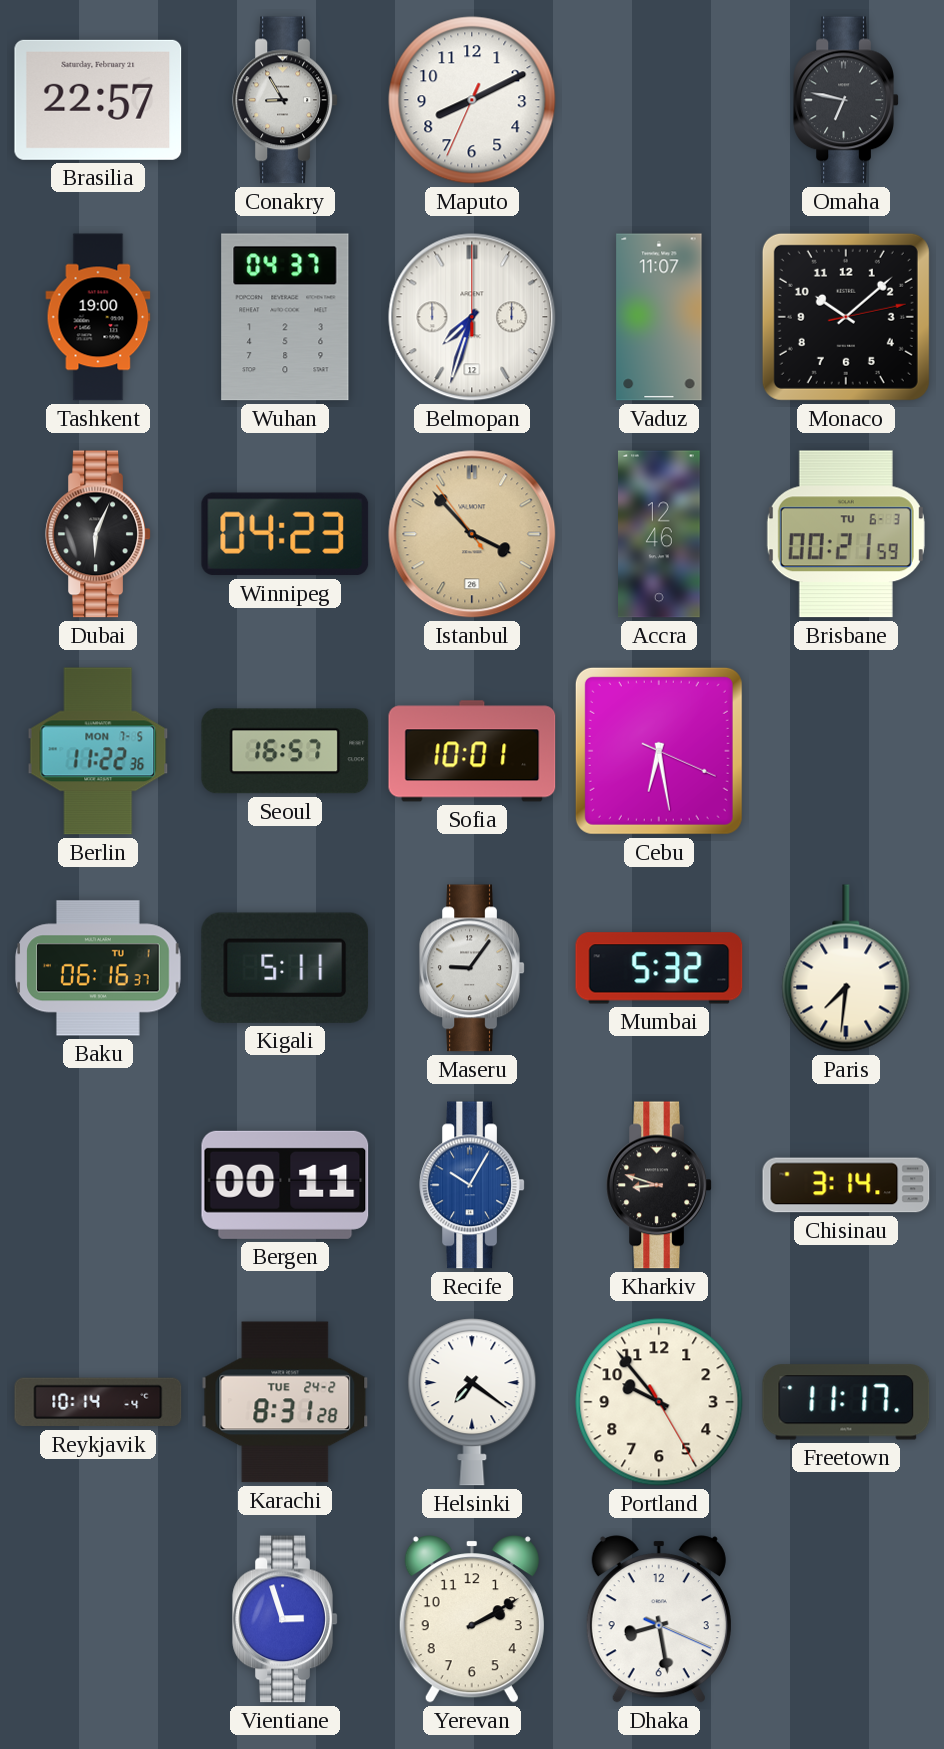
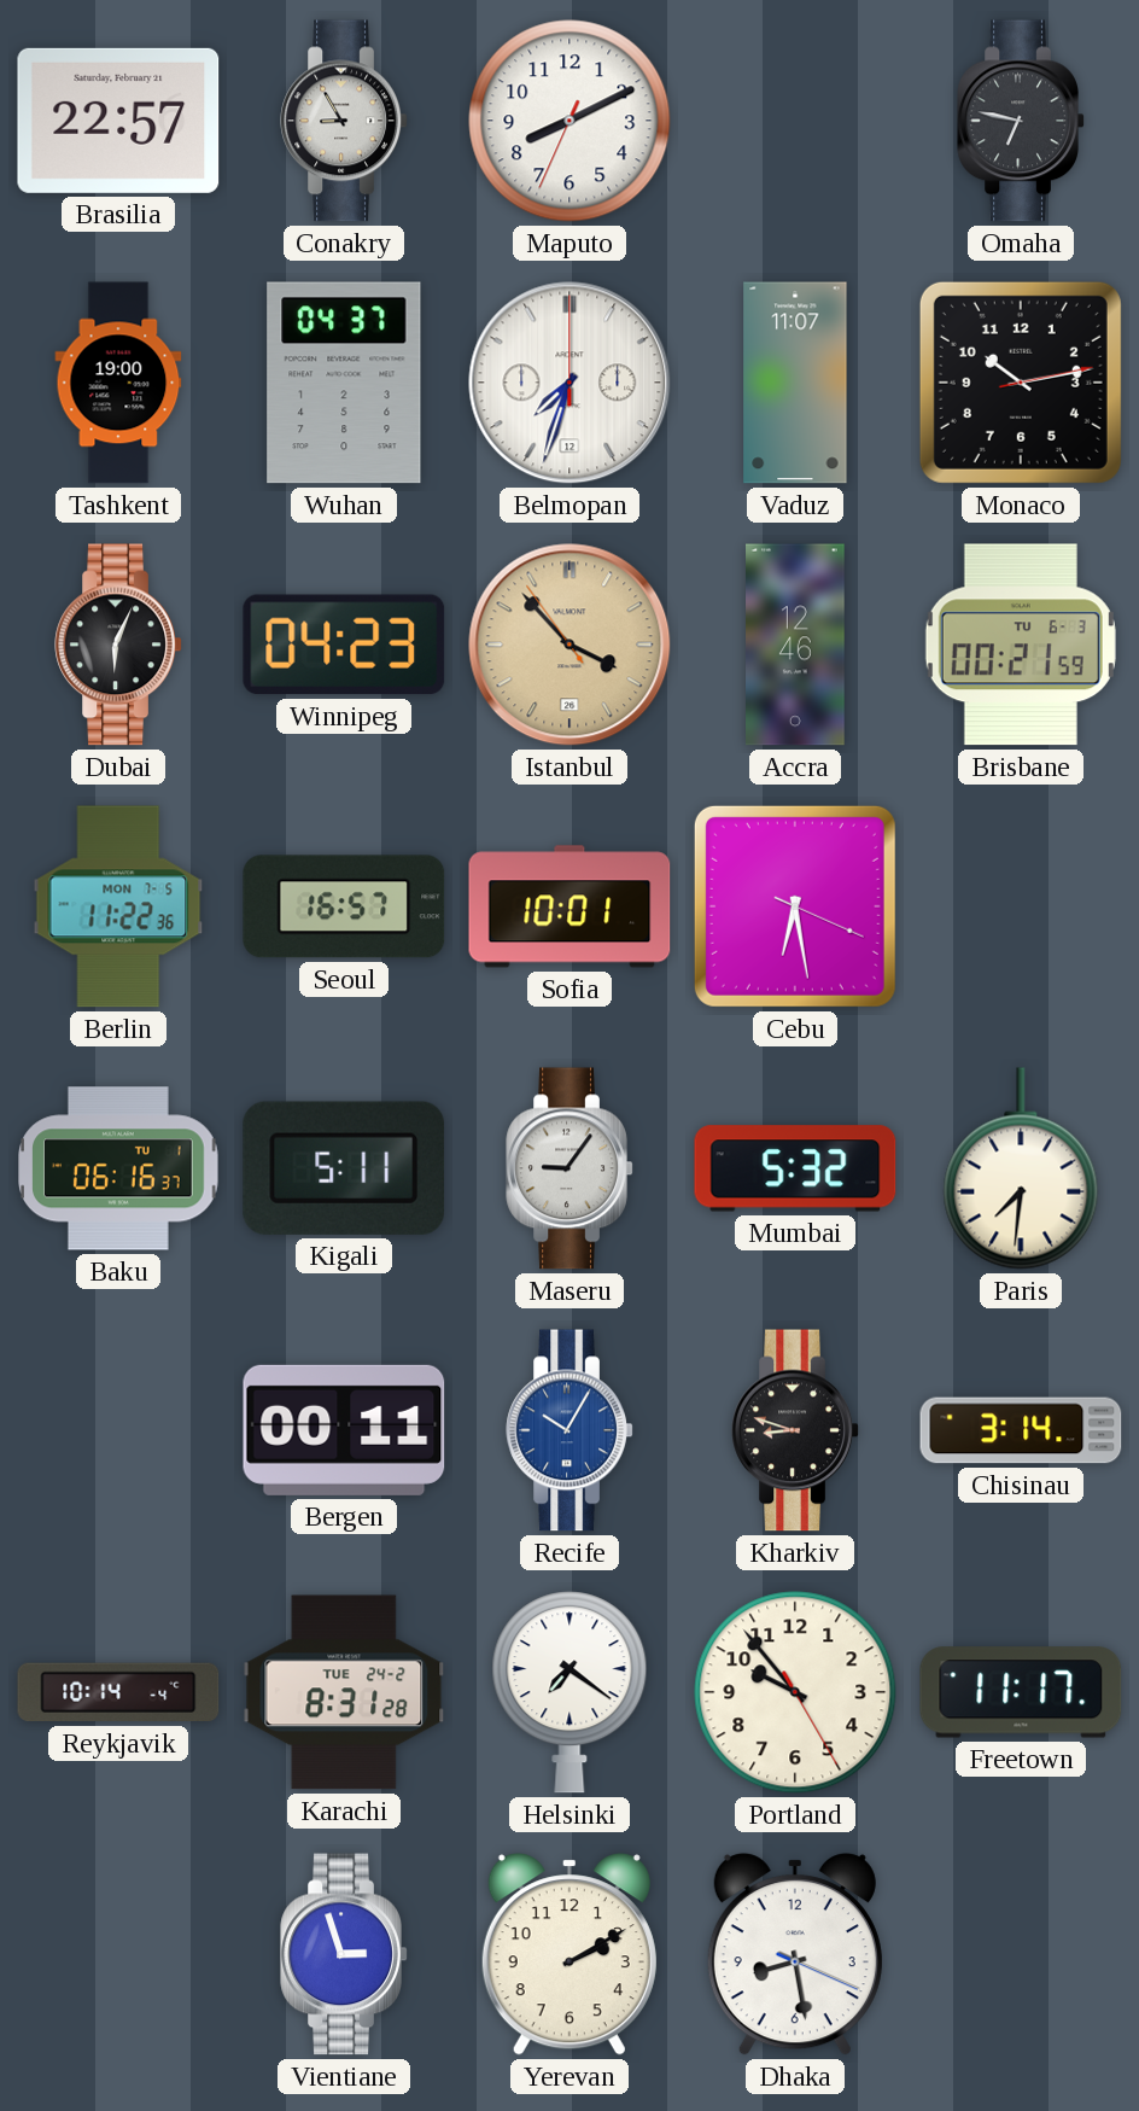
Monaco: 10:08 -> 10:13 (1021, 383)
